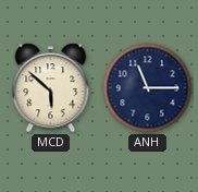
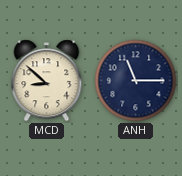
MCD: 5:52 -> 8:52 (47, 81)
